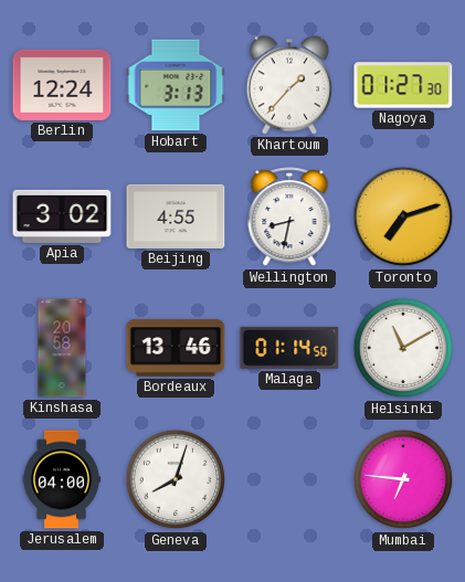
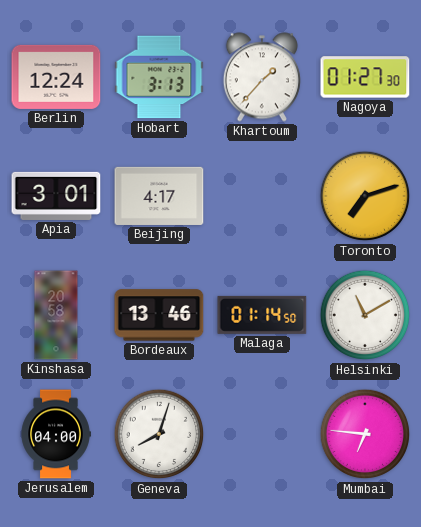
Apia: 3:02 -> 3:01 (56, 196)
Beijing: 4:55 -> 4:17 (159, 196)
Wellington: 8:32 -> none (289, 218)
